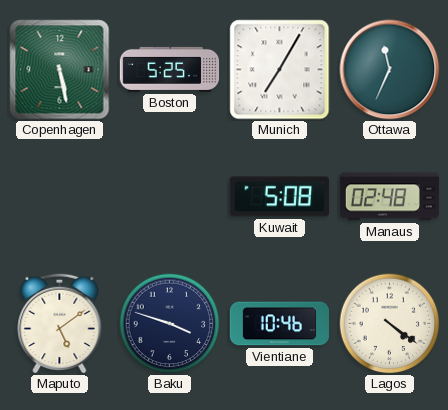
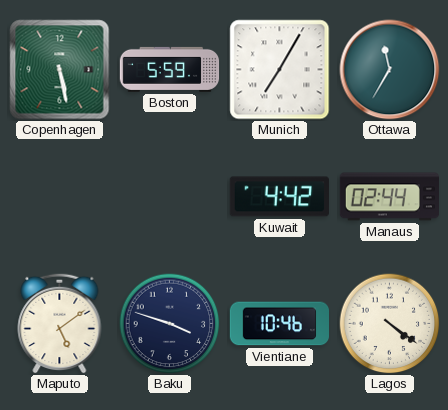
Boston: 5:25 -> 5:59 (170, 69)
Ottawa: 11:34 -> 11:35 (390, 70)
Kuwait: 5:08 -> 4:42 (279, 197)
Manaus: 02:48 -> 02:44 (389, 197)
